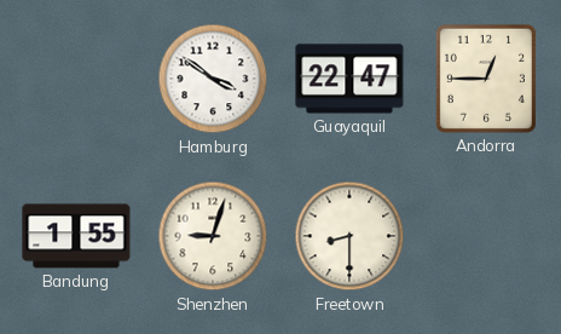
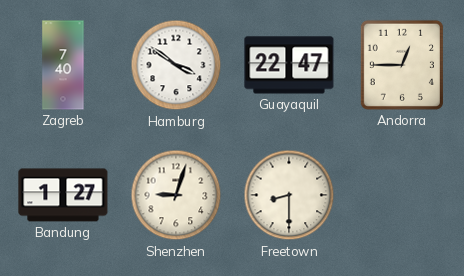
Zagreb: none -> 7:40 (63, 65)
Bandung: 1:55 -> 1:27 (63, 195)
